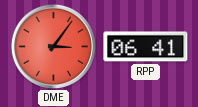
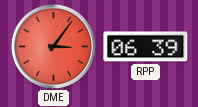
RPP: 06:41 -> 06:39 (146, 47)
